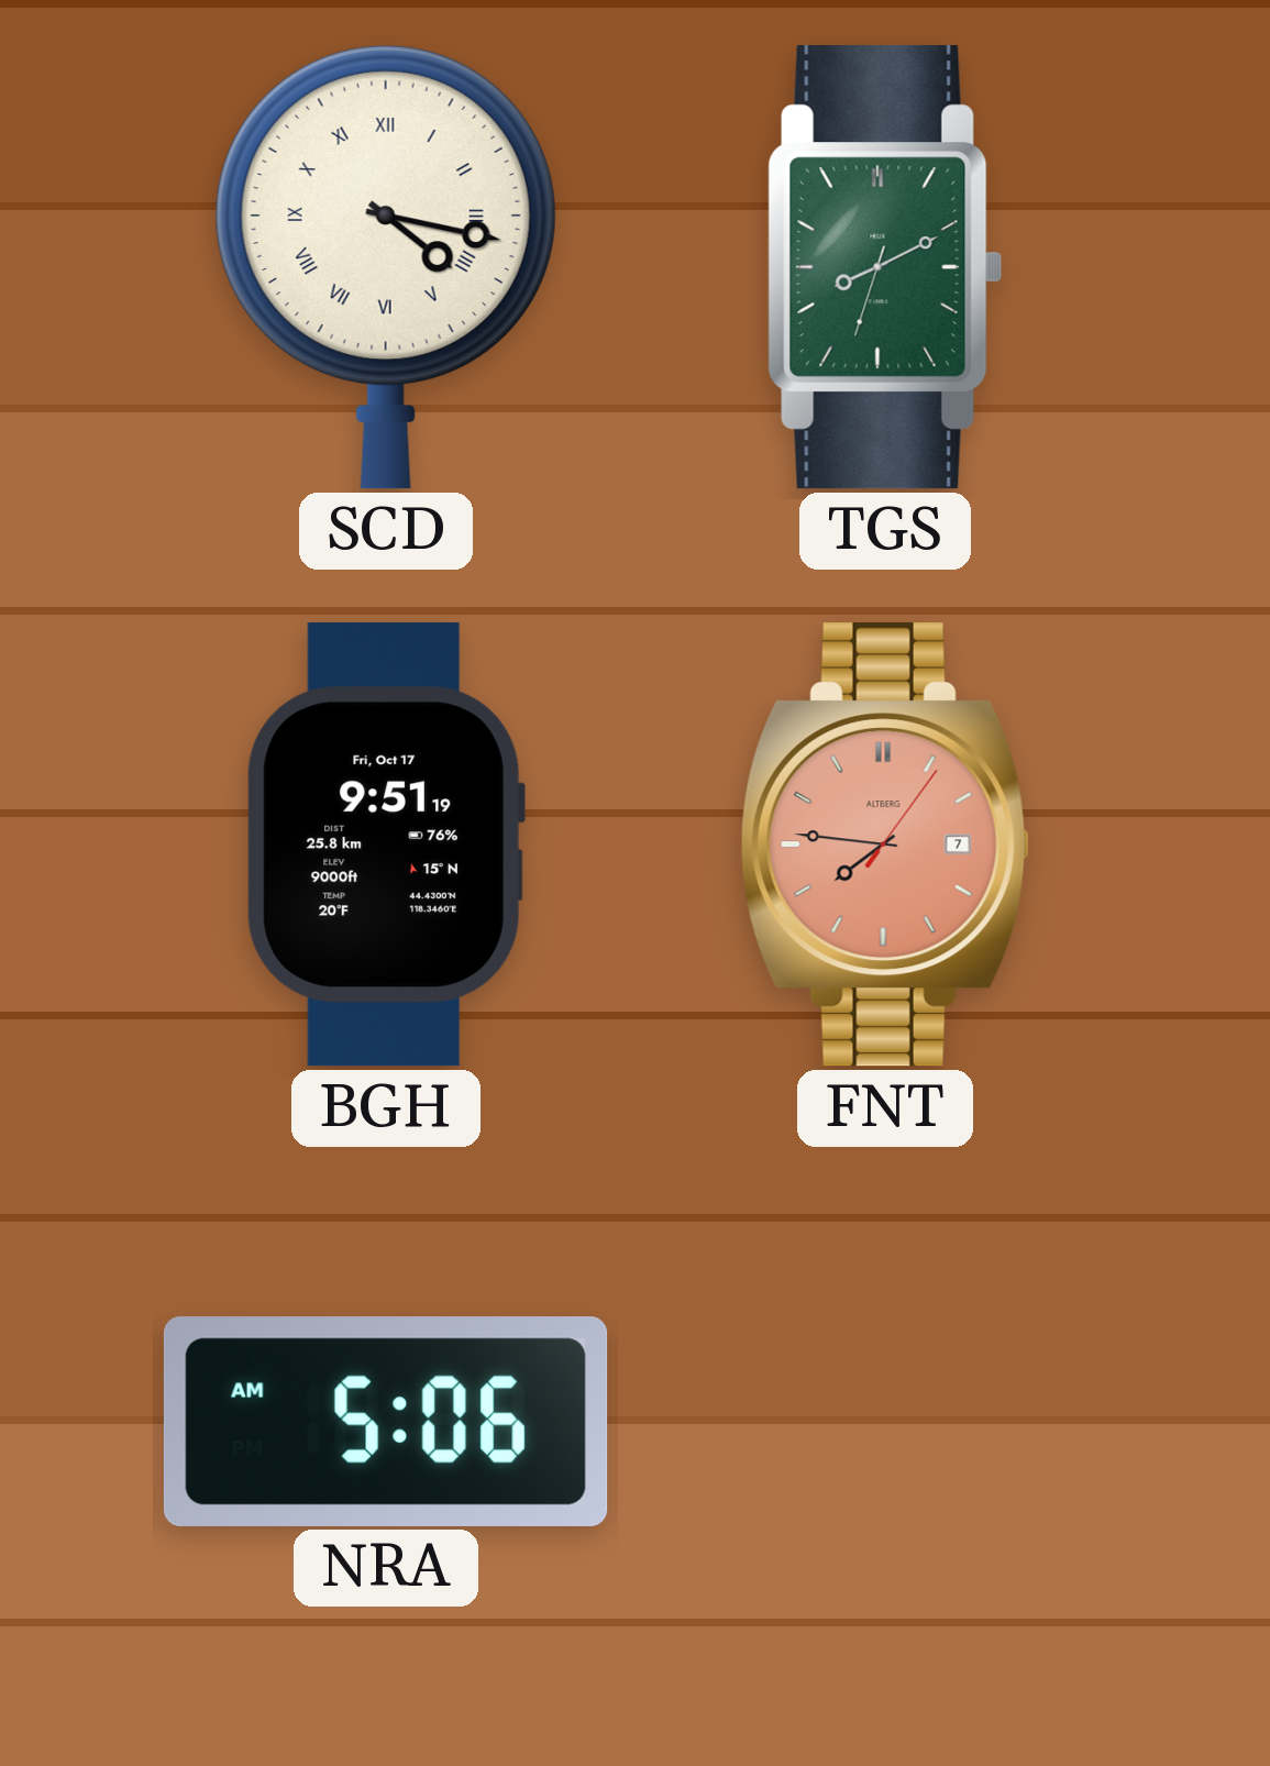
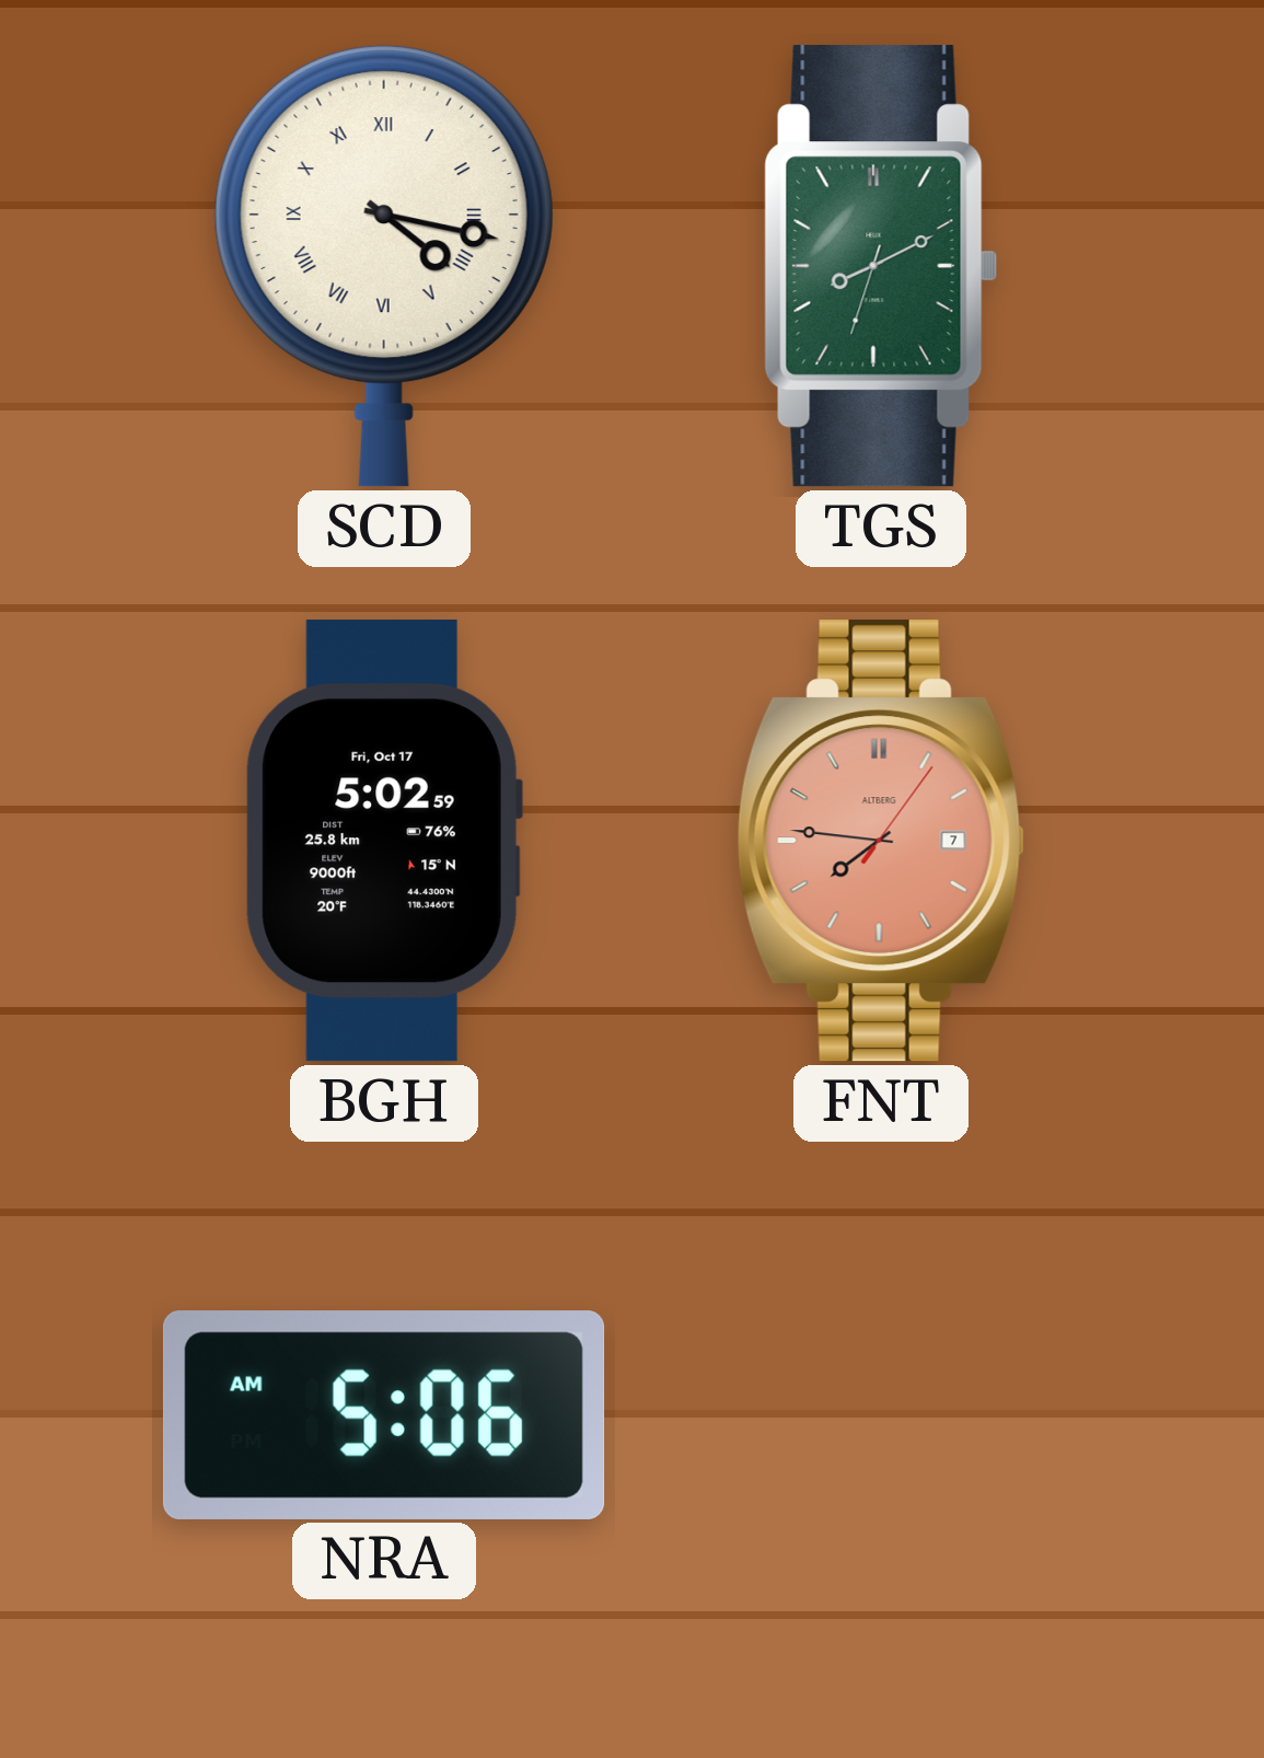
BGH: 9:51 -> 5:02 (384, 842)
